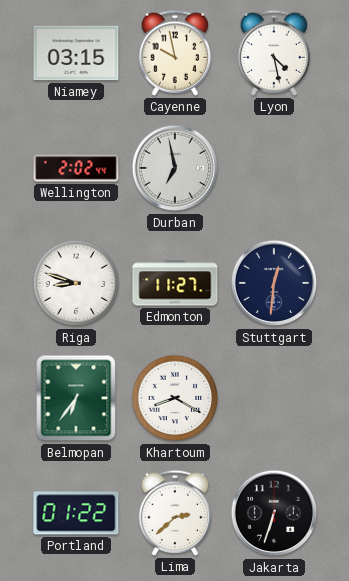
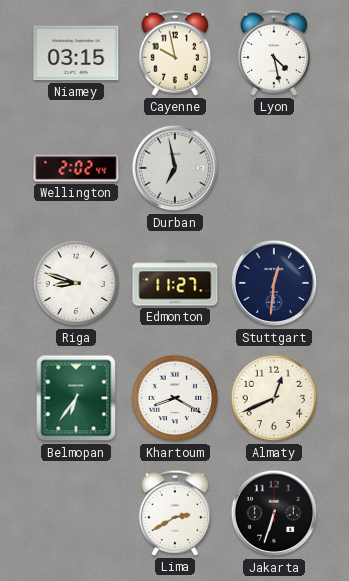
Almaty: none -> 12:41 (274, 398)
Portland: 01:22 -> none (76, 513)
Lima: 2:38 -> 2:40 (174, 513)
